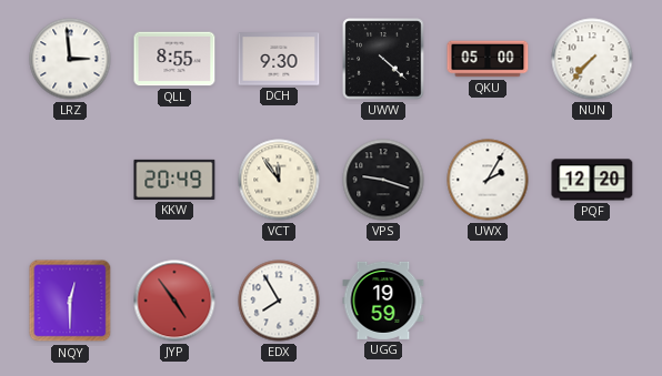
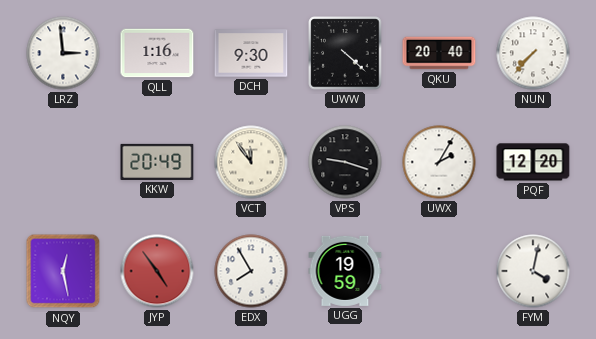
QLL: 8:55 -> 1:16 (157, 53)
QKU: 05:00 -> 20:40 (439, 53)
NQY: 12:30 -> 12:28 (63, 271)
FYM: none -> 4:02 (533, 271)
